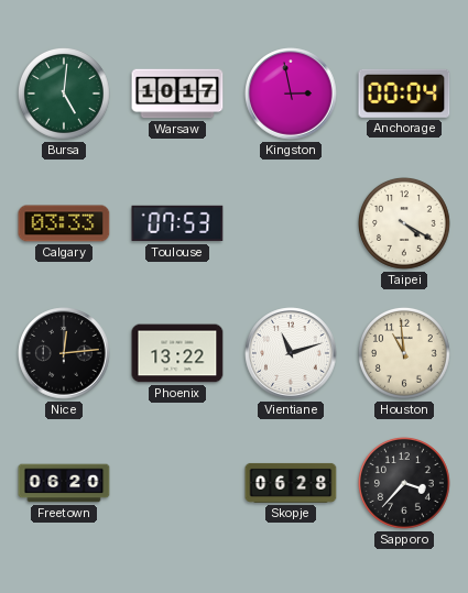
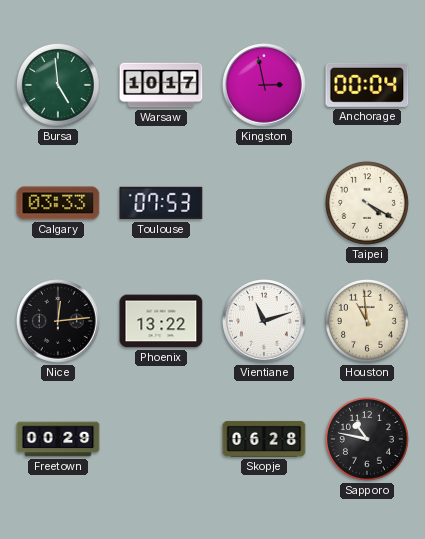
Bursa: 5:01 -> 4:59 (58, 85)
Freetown: 06:20 -> 00:29 (58, 439)
Sapporo: 3:37 -> 10:47 (367, 439)
